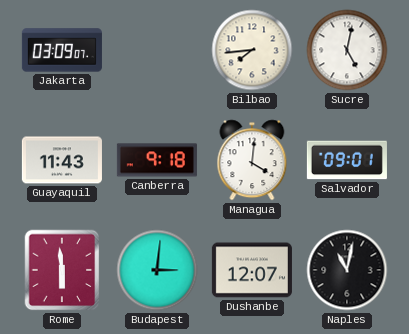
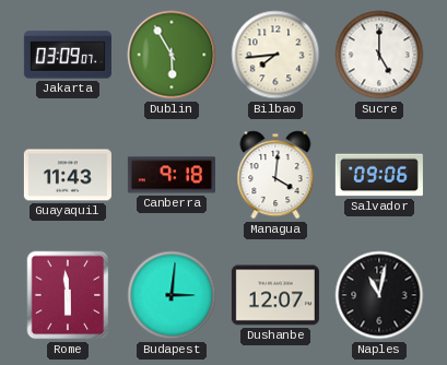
Dublin: none -> 5:55 (172, 55)
Sucre: 5:02 -> 5:00 (379, 55)
Salvador: 09:01 -> 09:06 (379, 175)
